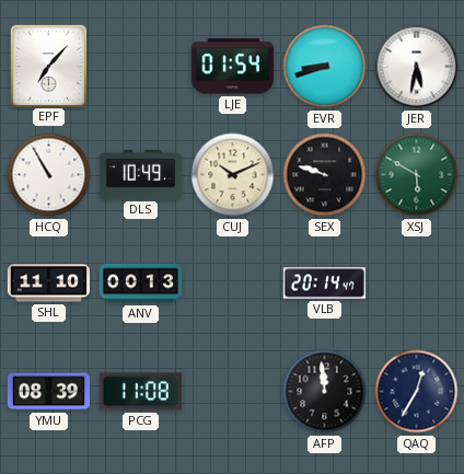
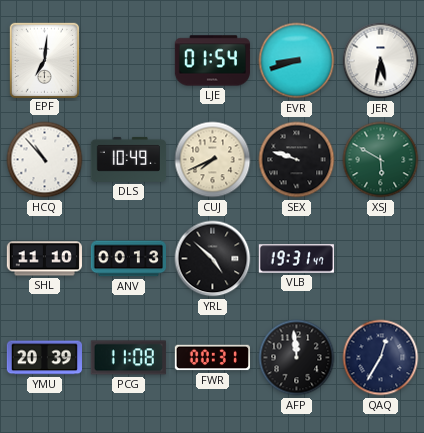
EPF: 7:07 -> 7:01 (44, 60)
HCQ: 10:55 -> 10:53 (45, 160)
CUJ: 10:11 -> 7:41 (213, 160)
YRL: none -> 4:52 (213, 259)
VLB: 20:14 -> 19:31 (296, 259)
YMU: 08:39 -> 20:39 (44, 358)
FWR: none -> 00:31 (212, 358)
